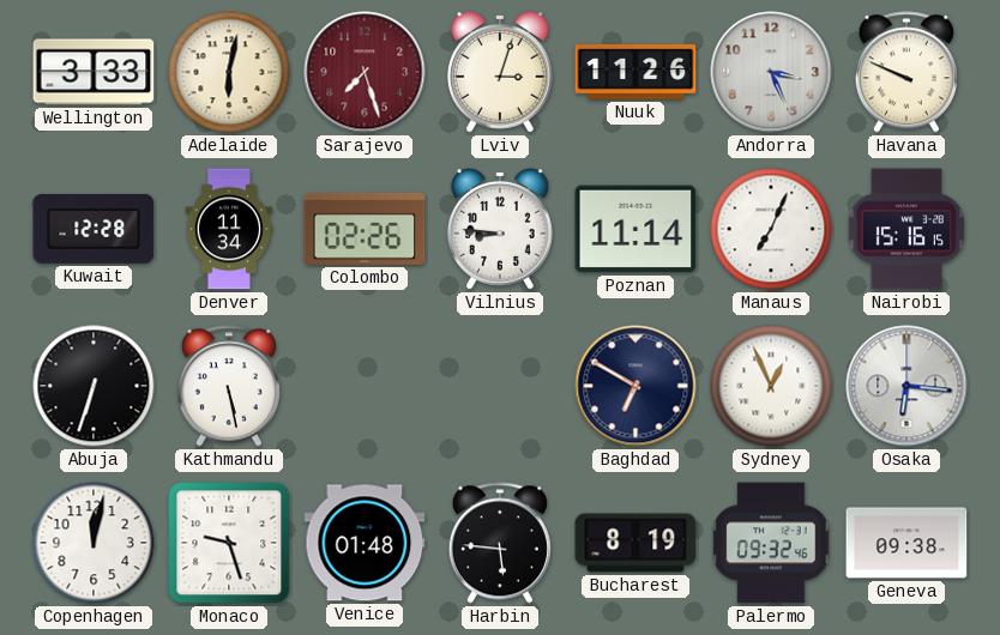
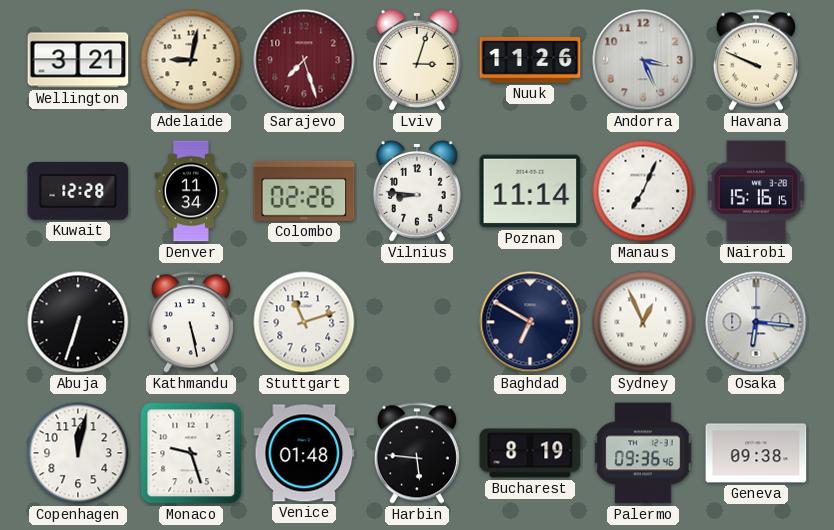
Wellington: 3:33 -> 3:21 (78, 60)
Adelaide: 6:02 -> 9:02 (191, 60)
Stuttgart: none -> 11:12 (304, 322)
Palermo: 09:32 -> 09:36 (643, 453)
